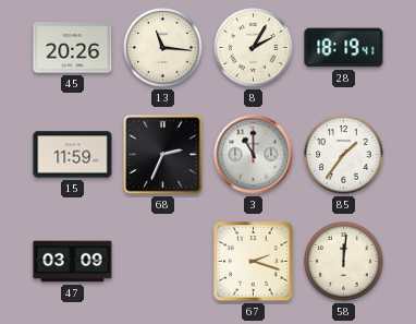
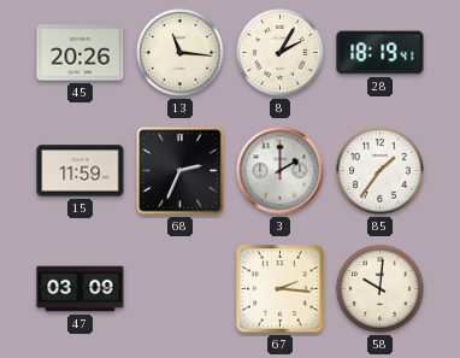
3: 11:00 -> 2:00 (281, 171)
67: 2:18 -> 2:16 (281, 289)
58: 12:01 -> 10:01 (381, 289)
